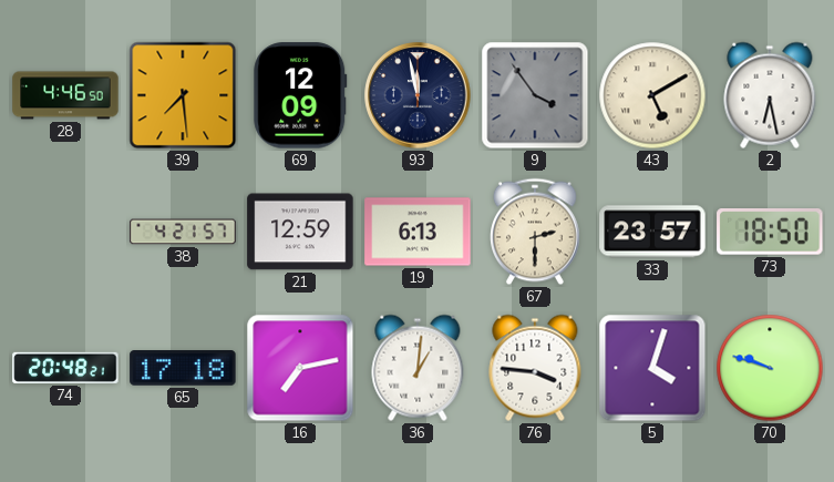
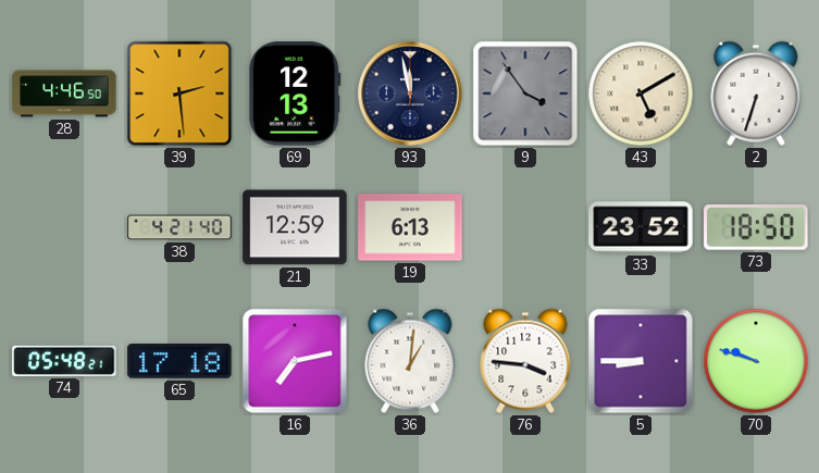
39: 7:29 -> 2:29 (179, 94)
69: 12:09 -> 12:13 (295, 94)
2: 6:28 -> 6:33 (756, 94)
38: 4:21:57 -> 4:21:40 (179, 227)
67: 2:30 -> none (536, 232)
33: 23:57 -> 23:52 (641, 227)
74: 20:48 -> 05:48 (64, 361)
5: 4:03 -> 8:45 (641, 361)
